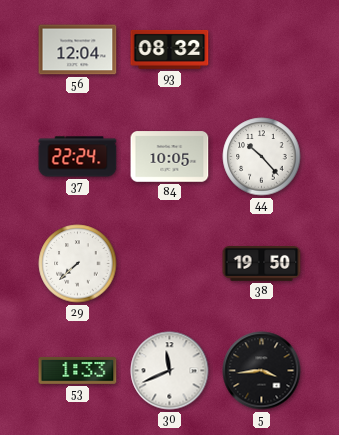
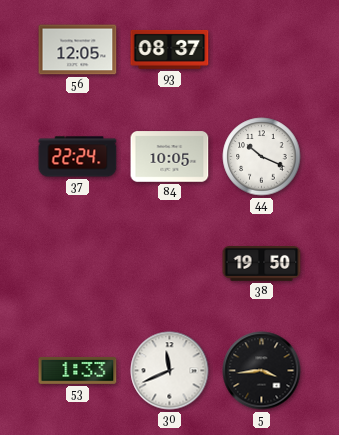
56: 12:04 -> 12:05 (78, 50)
93: 08:32 -> 08:37 (170, 49)
44: 10:23 -> 10:19 (262, 157)
29: 7:38 -> none (78, 264)
